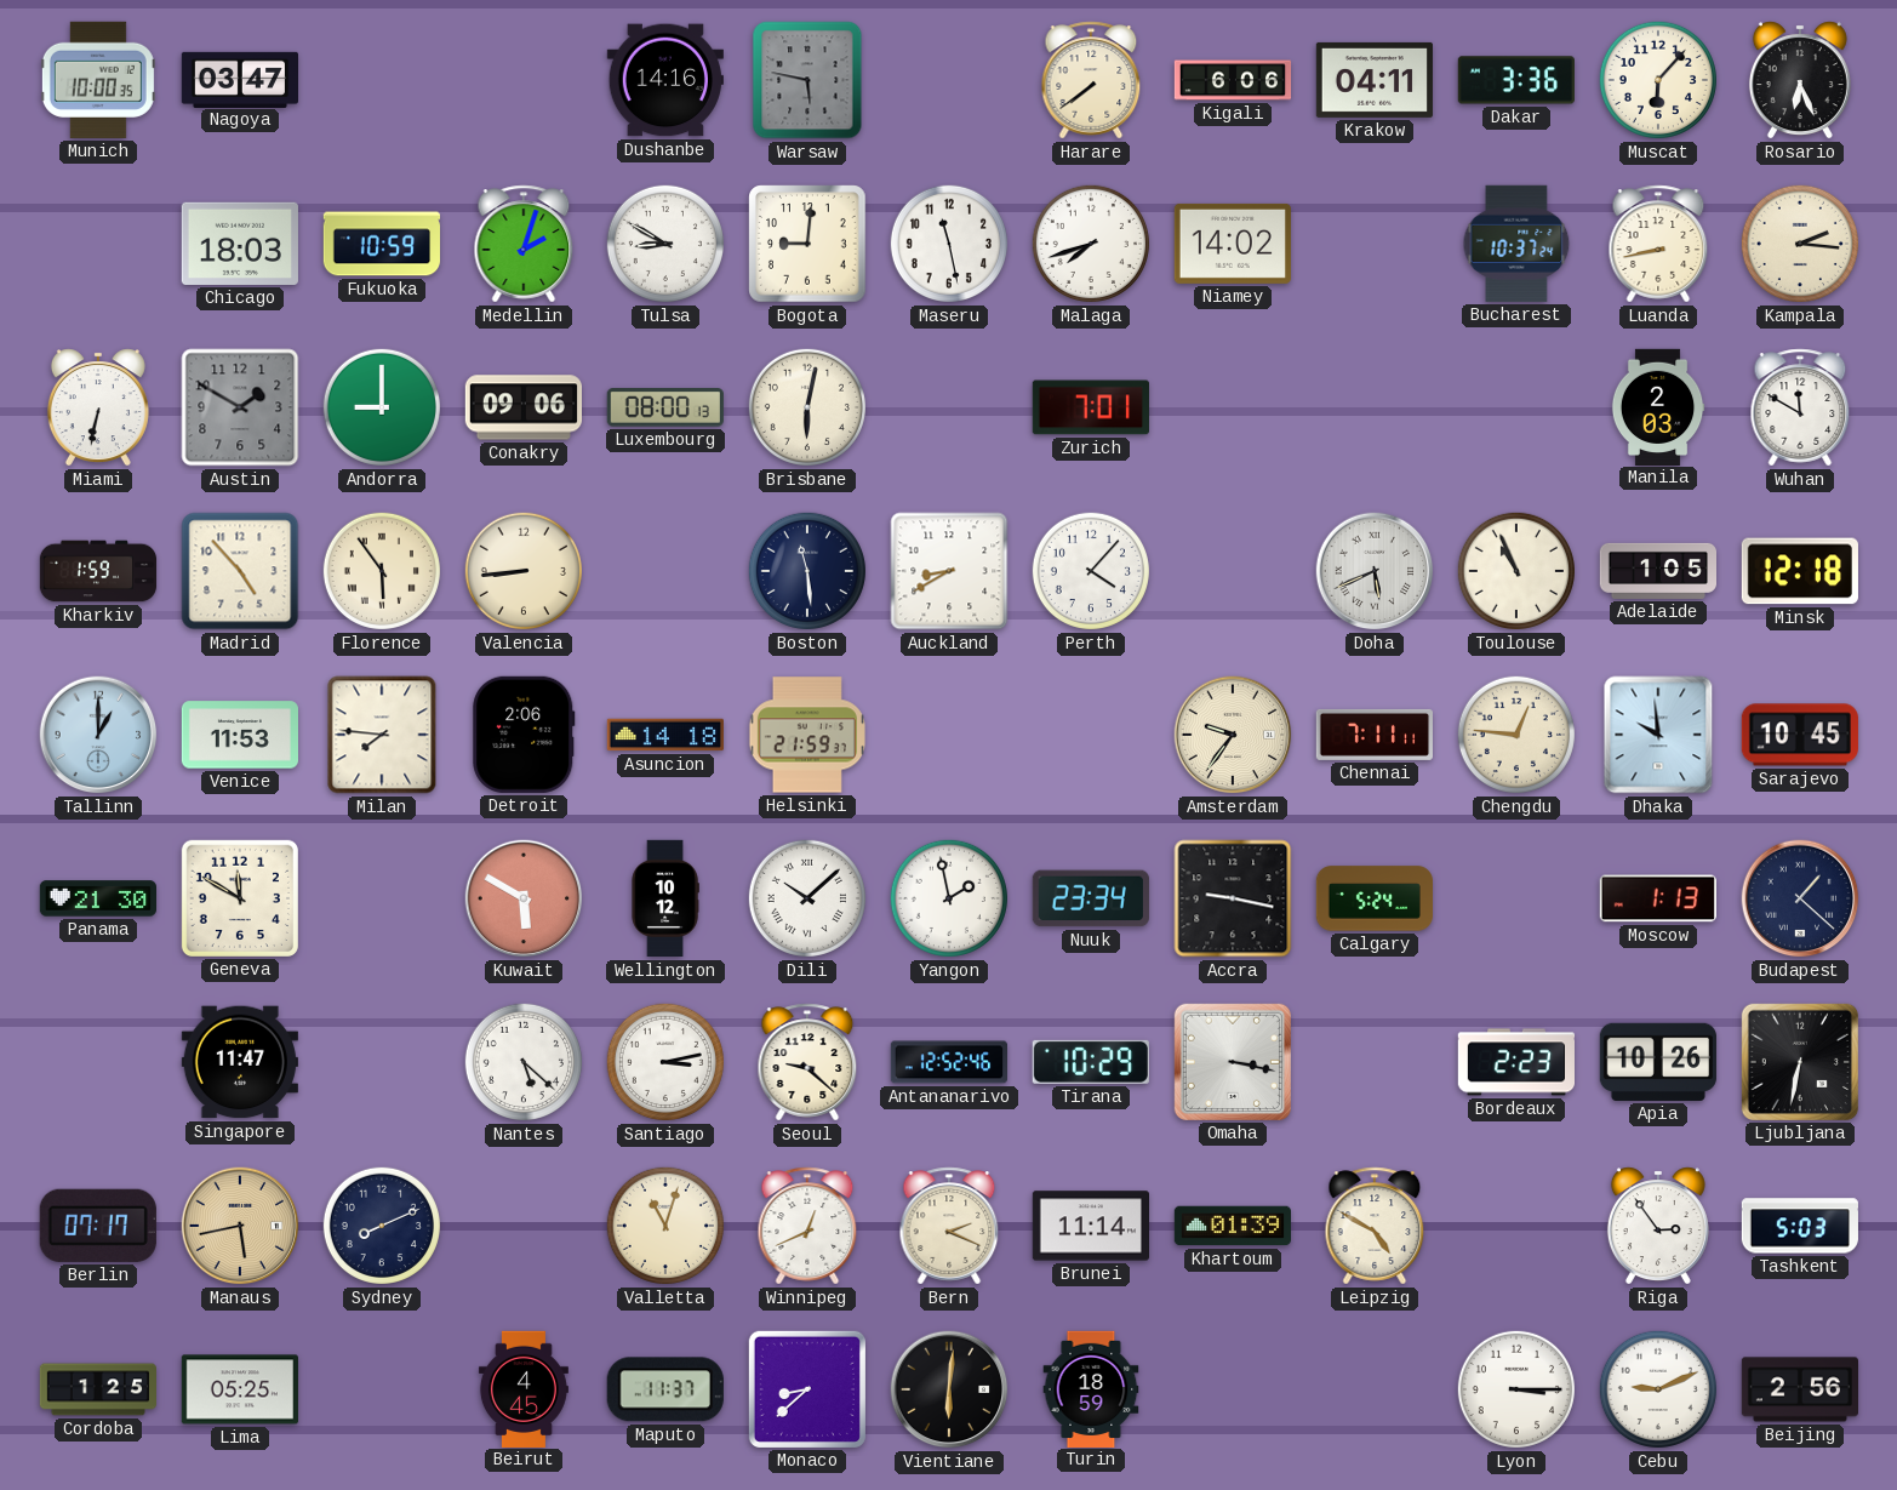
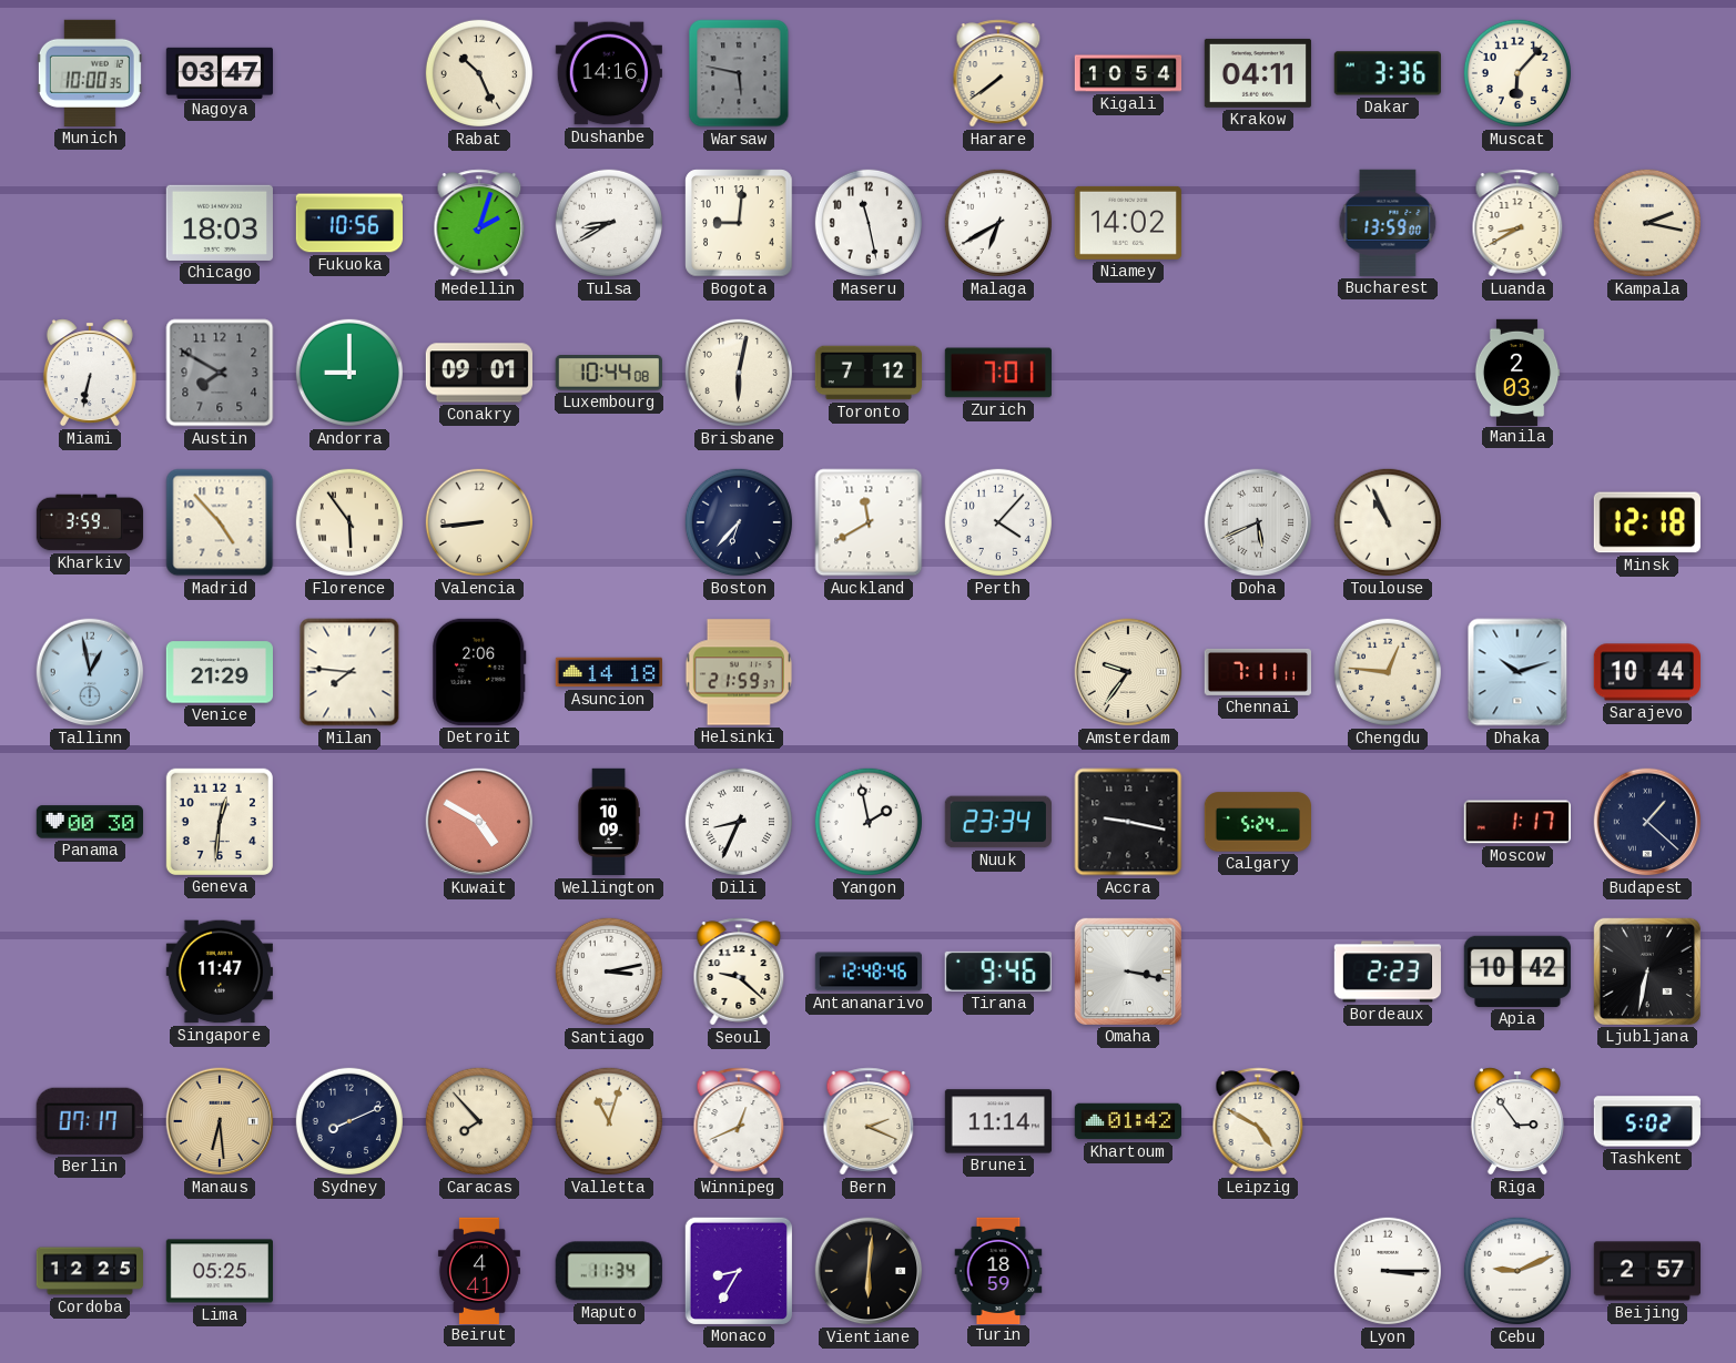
Rabat: none -> 10:26 (479, 73)
Kigali: 6:06 -> 10:54 (1128, 73)
Rosario: 6:26 -> none (1800, 80)
Fukuoka: 10:59 -> 10:56 (348, 223)
Tulsa: 8:50 -> 8:40 (609, 223)
Malaga: 7:42 -> 6:40 (998, 223)
Bucharest: 10:37 -> 13:59 (1388, 223)
Luanda: 8:43 -> 8:40 (1517, 223)
Kampala: 2:16 -> 2:17 (1647, 223)
Austin: 1:50 -> 7:50 (220, 373)
Conakry: 09:06 -> 09:01 (478, 373)
Luxembourg: 08:00 -> 10:44 (609, 373)
Toronto: none -> 7:12 (867, 373)
Wuhan: 11:50 -> none (1800, 407)
Kharkiv: 1:59 -> 3:59 (90, 522)
Boston: 11:29 -> 6:37 (739, 522)
Auckland: 8:40 -> 11:40 (869, 522)
Adelaide: 1:05 -> none (1657, 571)
Tallinn: 1:00 -> 12:58 (90, 672)
Venice: 11:53 -> 21:29 (219, 672)
Dhaka: 9:59 -> 10:12 (1517, 672)
Sarajevo: 10:45 -> 10:44 (1647, 672)
Panama: 21:30 -> 00:30 (89, 822)
Geneva: 11:50 -> 12:31 (220, 822)
Kuwait: 5:50 -> 4:50 (479, 822)
Wellington: 10:12 -> 10:09 (609, 822)
Dili: 10:08 -> 8:34 (739, 822)
Moscow: 1:13 -> 1:17 (1517, 822)
Nantes: 5:22 -> none (524, 1062)
Antananarivo: 12:52 -> 12:48 (867, 972)
Tirana: 10:29 -> 9:46 (998, 972)
Apia: 10:26 -> 10:42 (1517, 972)
Manaus: 5:43 -> 6:29 (220, 1121)
Caracas: none -> 7:53 (479, 1121)
Khartoum: 01:39 -> 01:42 (1127, 1121)
Tashkent: 5:03 -> 5:02 (1646, 1121)
Cordoba: 1:25 -> 12:25 (89, 1271)
Beirut: 4:45 -> 4:41 (479, 1270)
Maputo: 11:37 -> 11:34 (609, 1271)
Monaco: 8:38 -> 8:35 (739, 1271)
Beijing: 2:56 -> 2:57 (1646, 1271)
